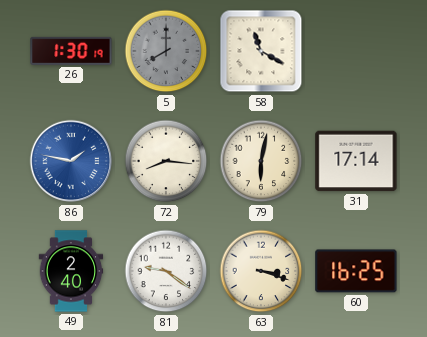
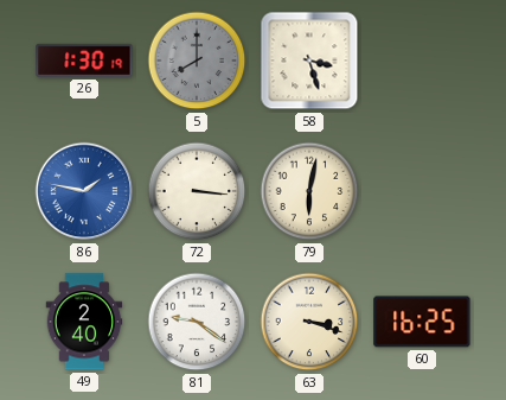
58: 11:20 -> 3:27 (309, 61)
72: 8:16 -> 3:16 (197, 191)
31: 17:14 -> none (356, 161)
